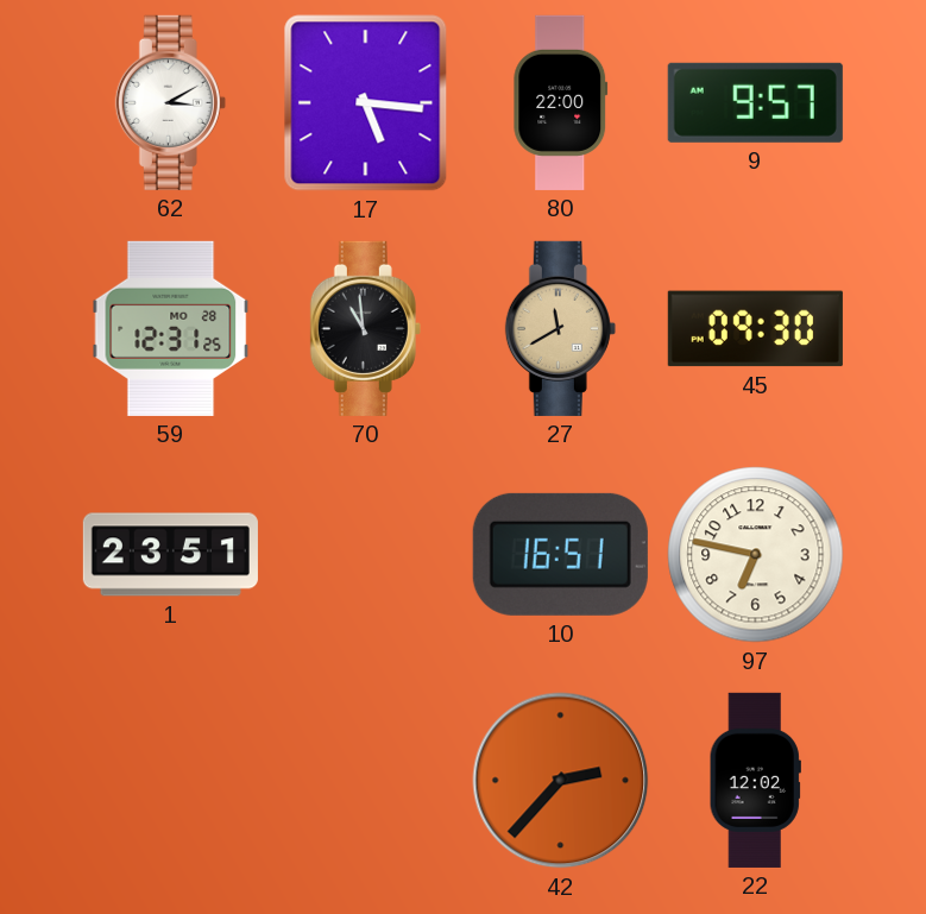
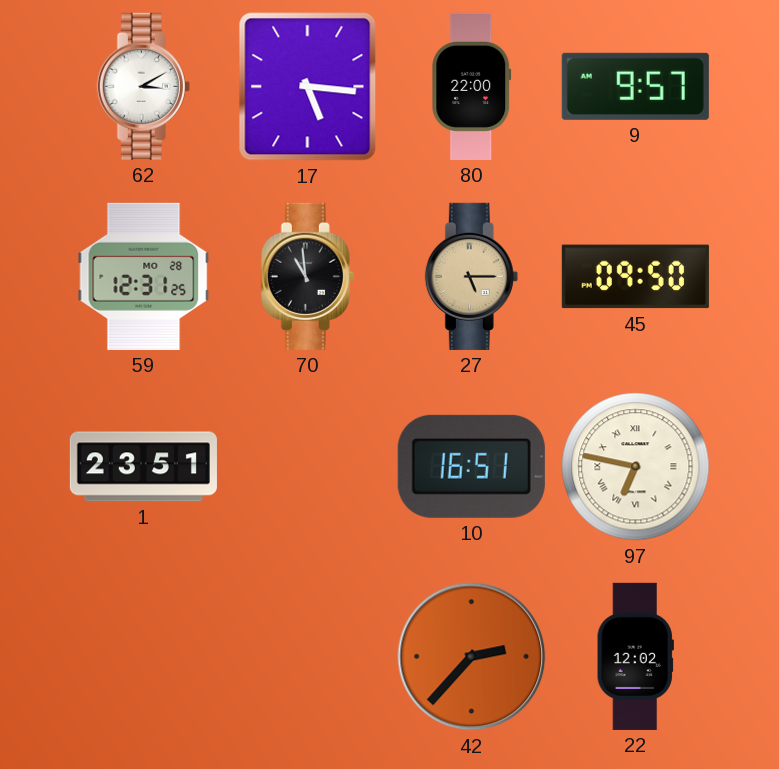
27: 11:40 -> 5:15 (471, 276)
45: 09:30 -> 09:50 (635, 277)
97 numerals: Arabic -> Roman (636, 467)
